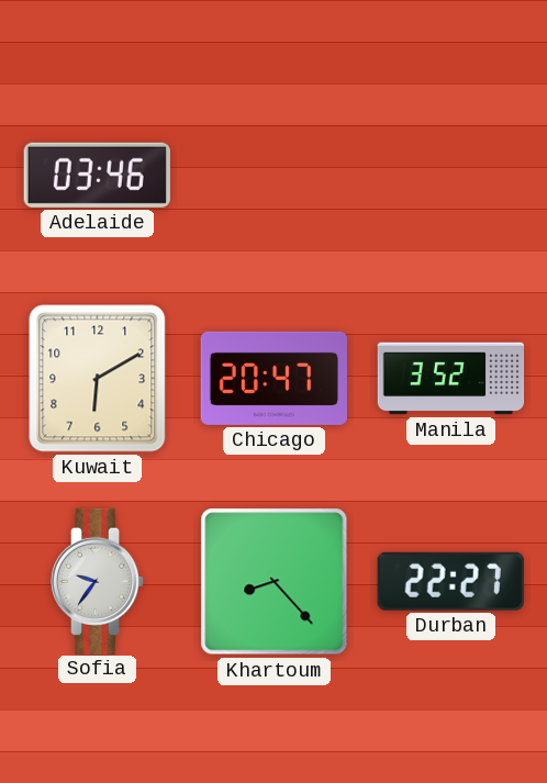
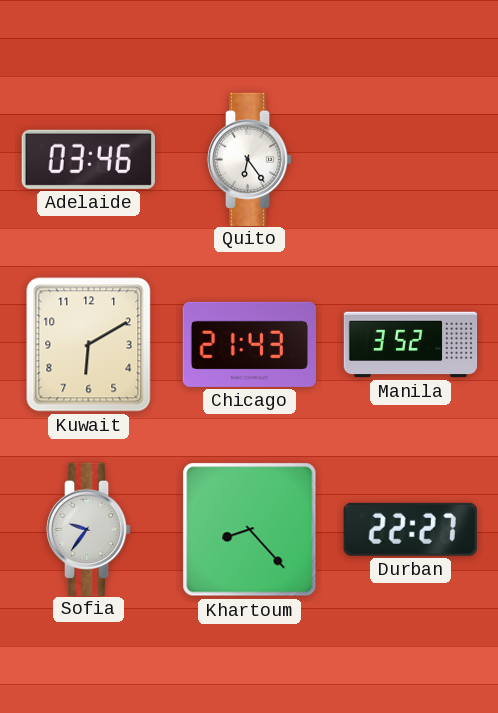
Quito: none -> 6:24 (250, 159)
Chicago: 20:47 -> 21:43 (249, 344)
